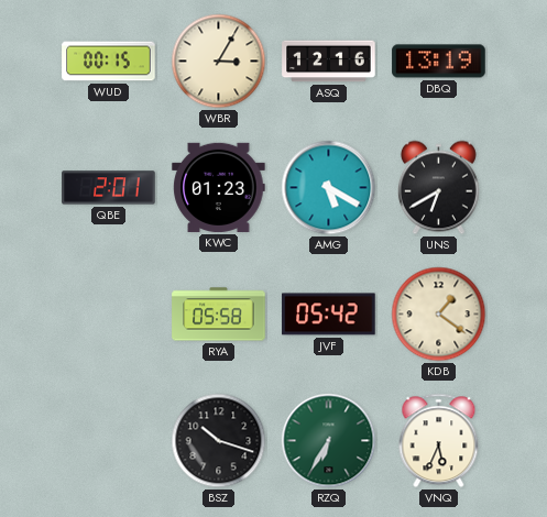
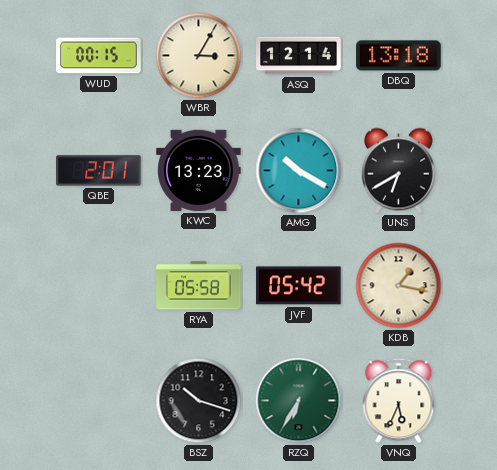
ASQ: 12:16 -> 12:14 (299, 56)
DBQ: 13:19 -> 13:18 (399, 56)
KWC: 01:23 -> 13:23 (199, 170)
AMG: 5:20 -> 10:20 (299, 171)
KDB: 1:21 -> 1:17 (399, 286)
